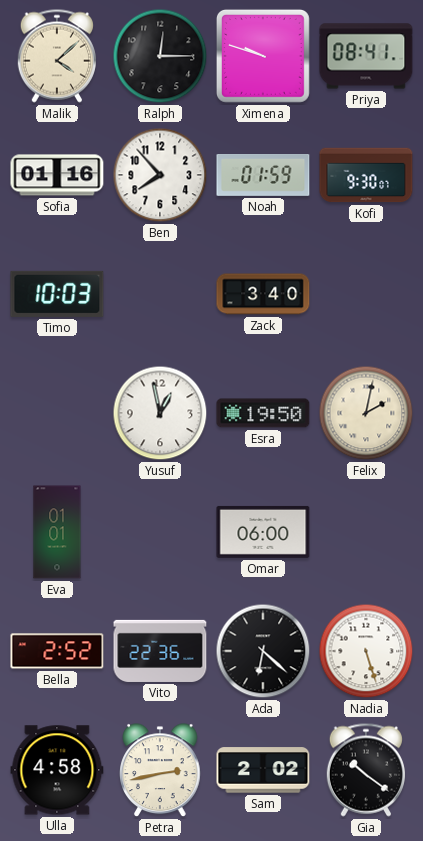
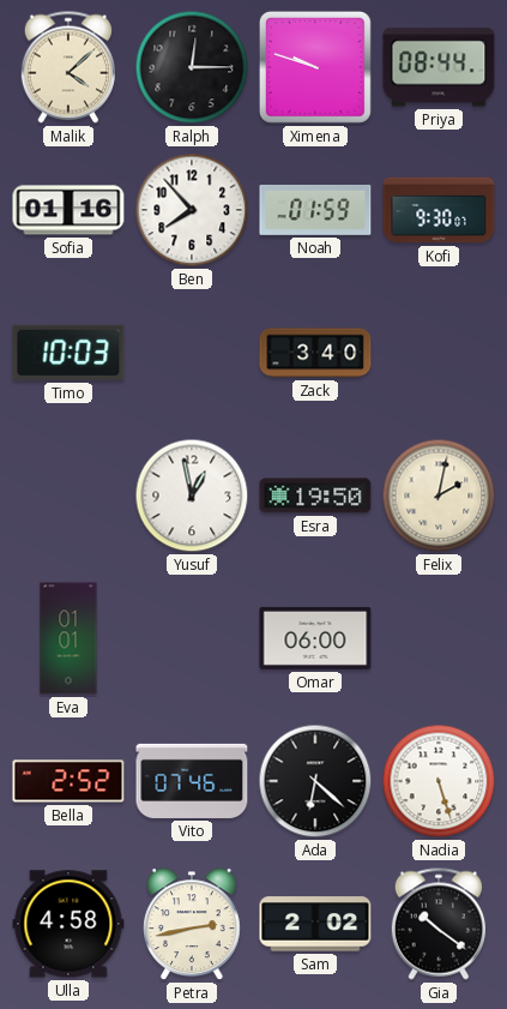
Priya: 08:41 -> 08:44 (439, 67)
Vito: 22:36 -> 07:46 (192, 781)
